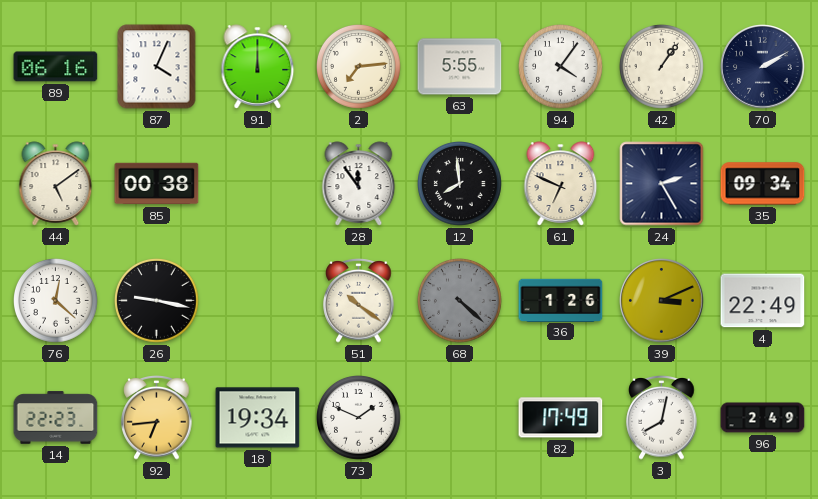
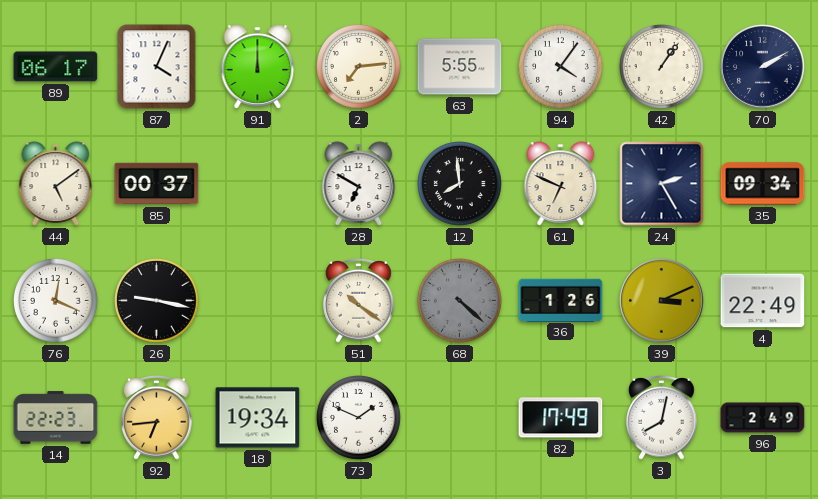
89: 06:16 -> 06:17 (56, 67)
85: 00:38 -> 00:37 (157, 184)
28: 11:54 -> 6:50 (359, 184)
76: 12:22 -> 12:19 (56, 301)
